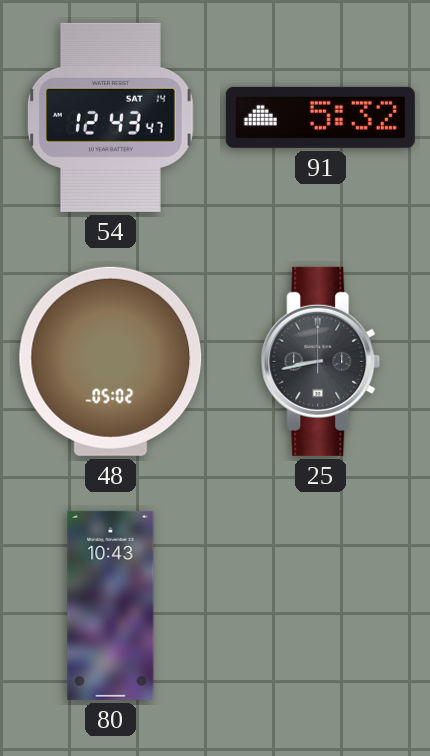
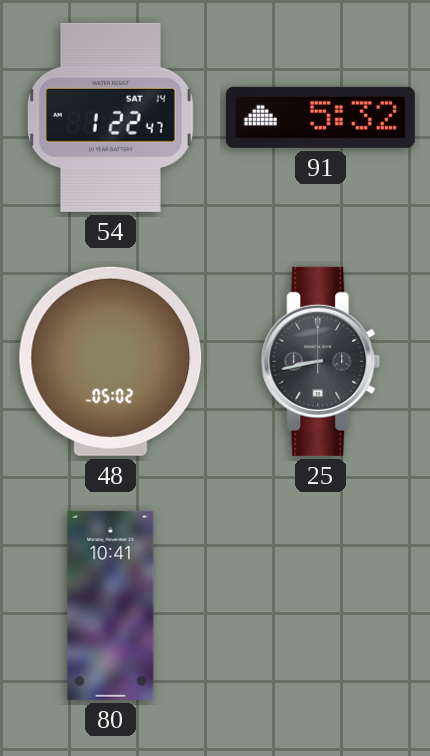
54: 12:43 -> 1:22 (110, 117)
80: 10:43 -> 10:41 (111, 605)
